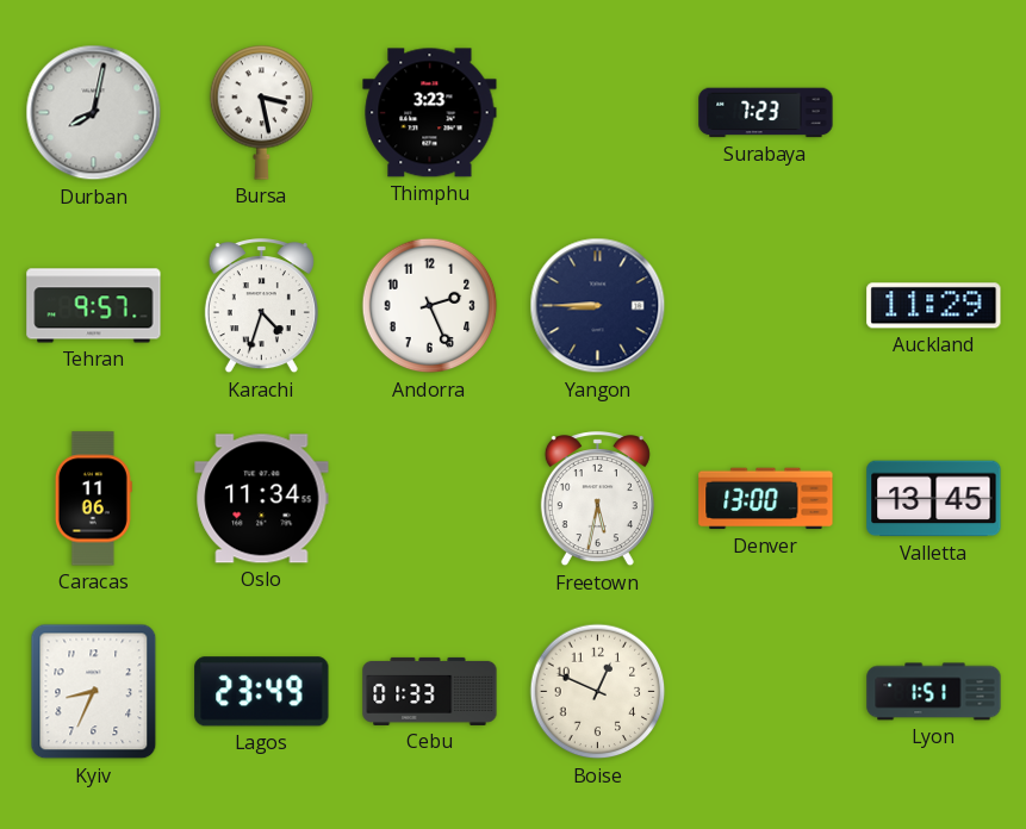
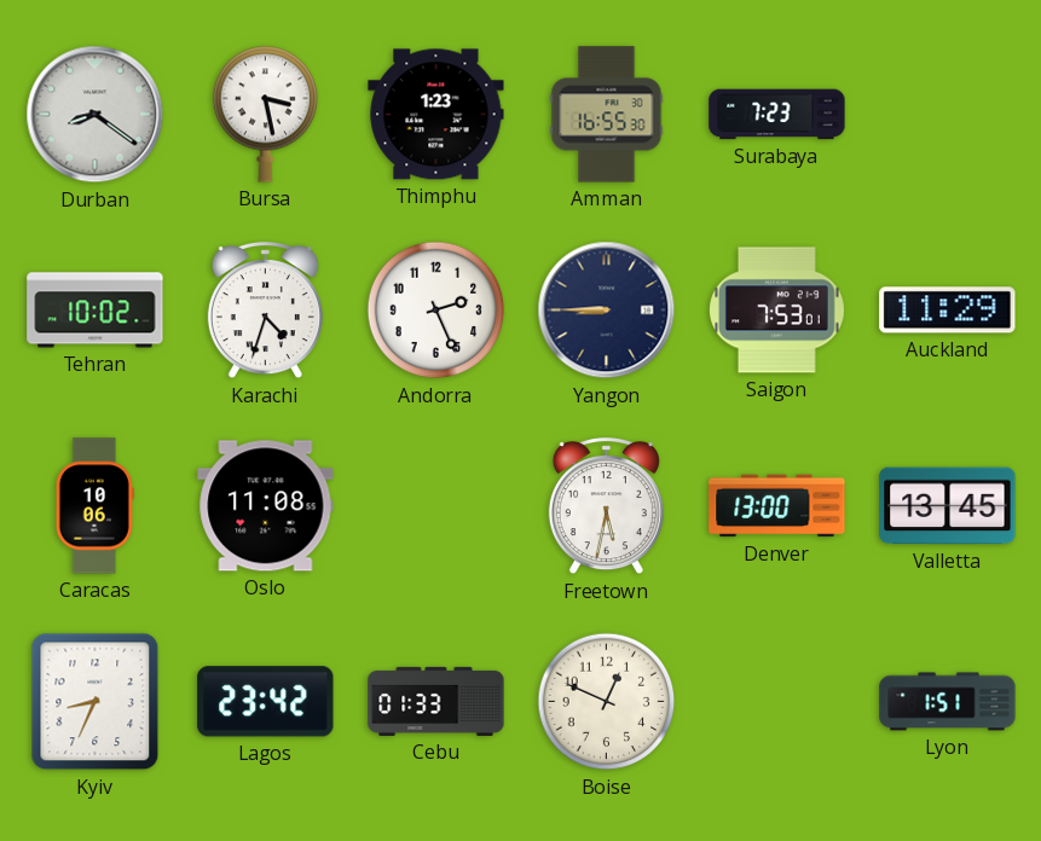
Durban: 8:02 -> 8:21 (96, 115)
Thimphu: 3:23 -> 1:23 (436, 115)
Amman: none -> 16:55 (607, 115)
Tehran: 9:57 -> 10:02 (96, 311)
Saigon: none -> 7:53 (777, 311)
Caracas: 11:06 -> 10:06 (94, 506)
Oslo: 11:34 -> 11:08 (266, 506)
Lagos: 23:49 -> 23:42 (266, 702)
